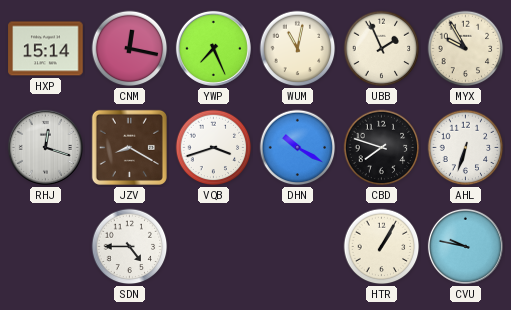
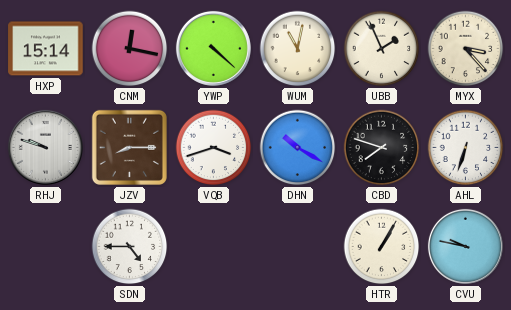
YWP: 7:26 -> 4:22 (213, 48)
MYX: 9:55 -> 3:23 (466, 49)
RHJ: 12:18 -> 9:48 (45, 147)
JZV: 8:20 -> 8:15 (129, 147)
